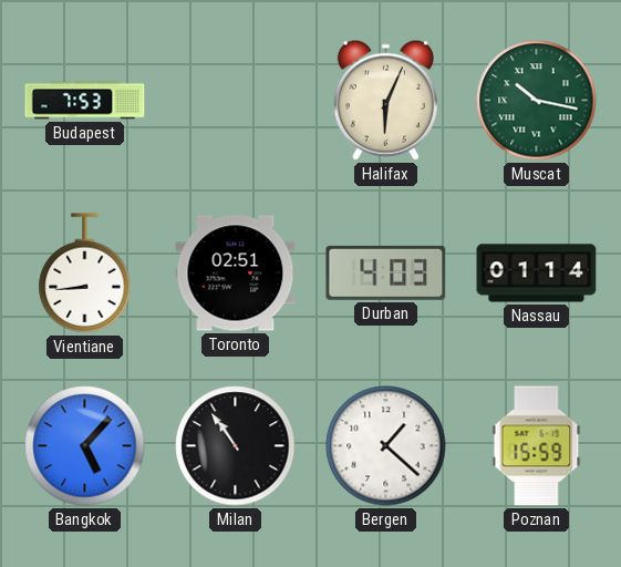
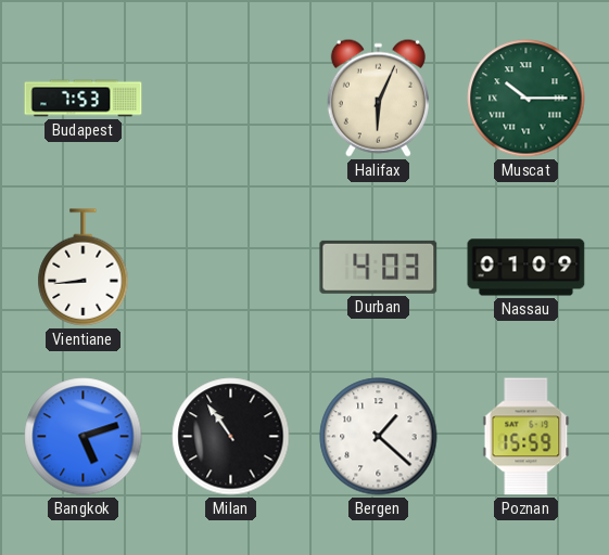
Muscat: 10:17 -> 10:15 (526, 99)
Toronto: 02:51 -> none (236, 274)
Nassau: 01:14 -> 01:09 (526, 268)
Bangkok: 5:07 -> 5:12 (84, 437)
